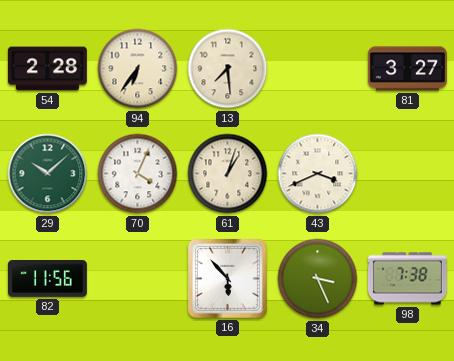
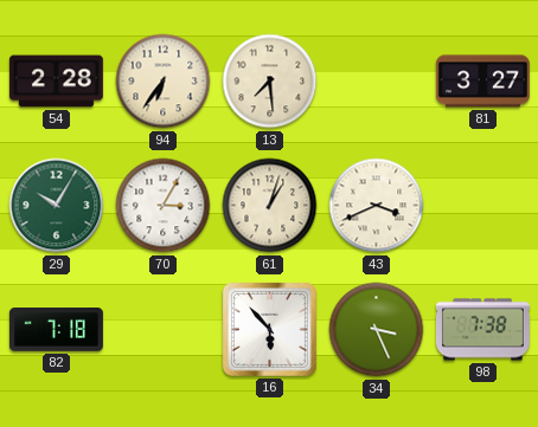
29: 10:08 -> 10:05 (57, 206)
70: 4:04 -> 3:05 (164, 206)
82: 11:56 -> 7:18 (56, 330)
